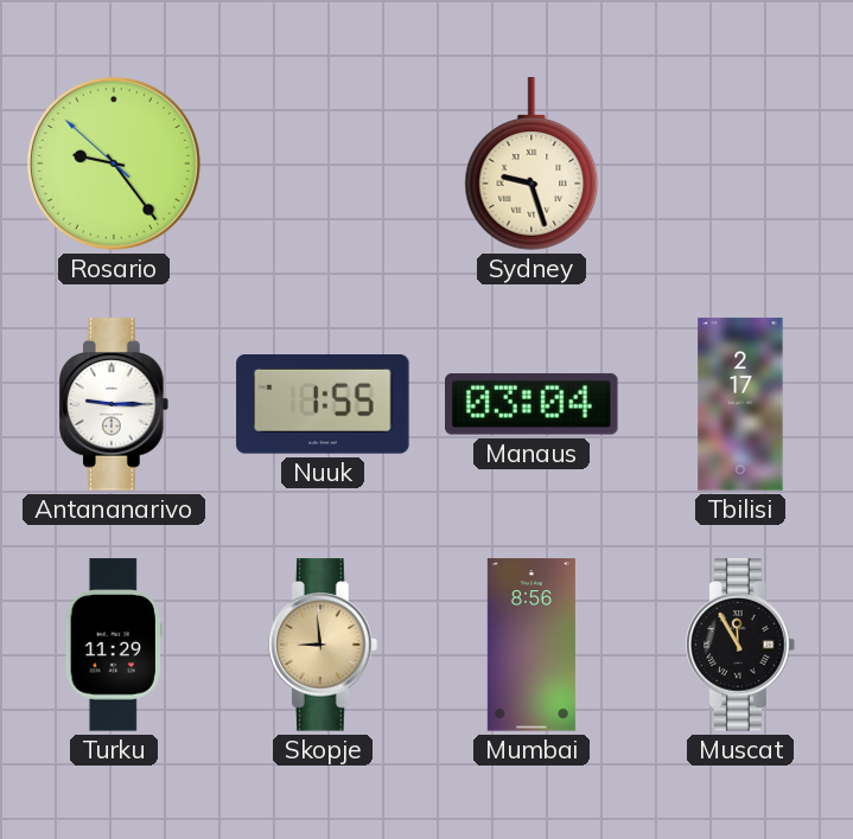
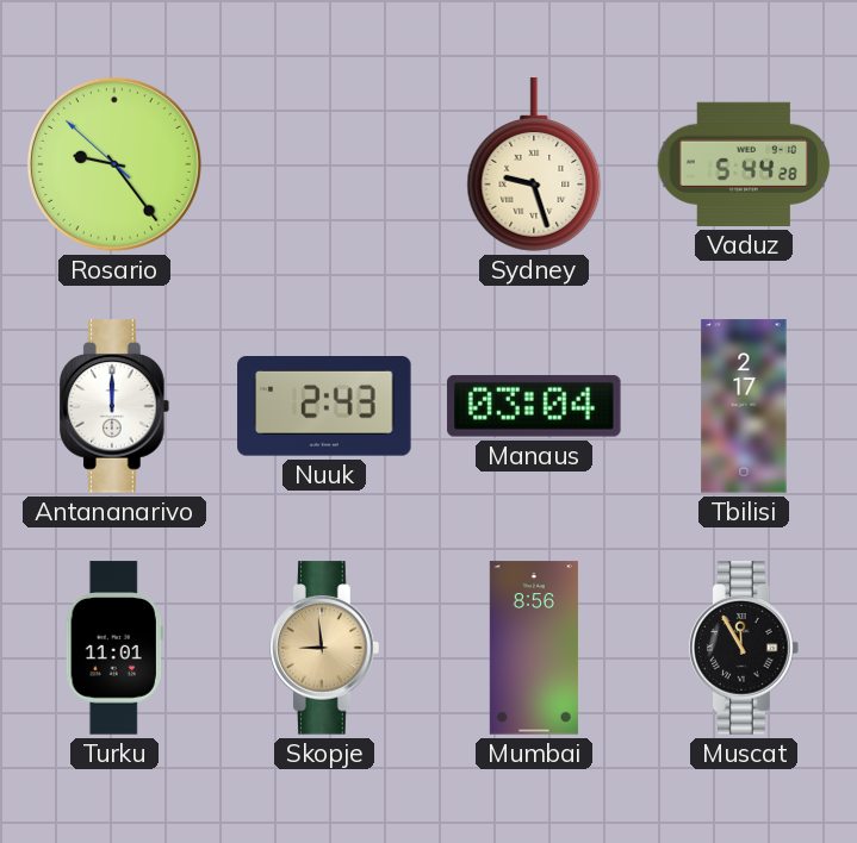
Vaduz: none -> 5:44 (744, 164)
Antananarivo: 9:15 -> 12:00 (116, 406)
Nuuk: 1:55 -> 2:43 (324, 407)
Turku: 11:29 -> 11:01 (114, 648)
